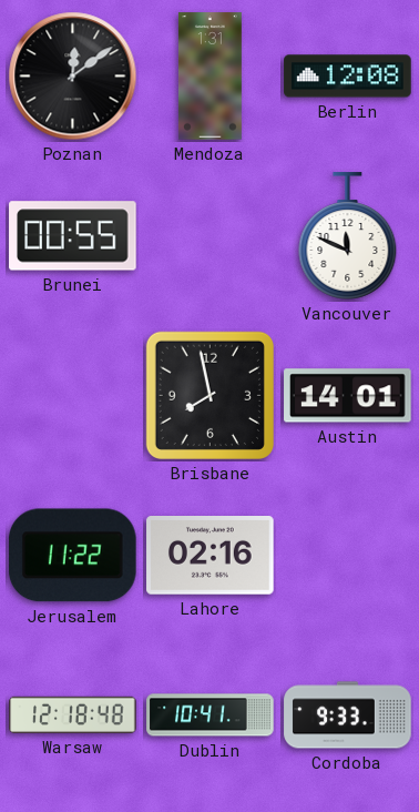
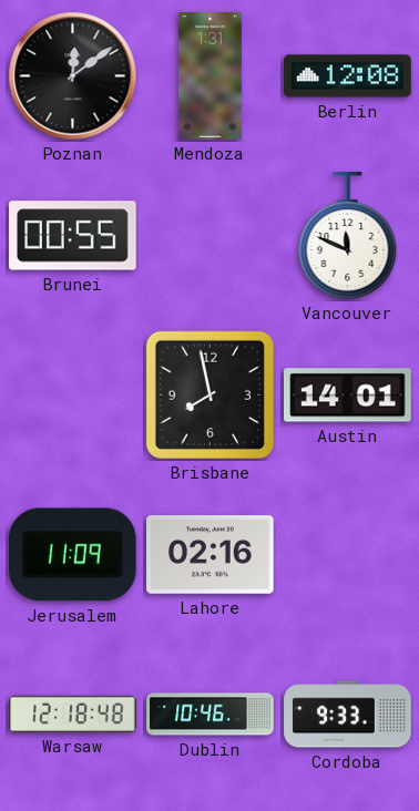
Jerusalem: 11:22 -> 11:09 (73, 555)
Dublin: 10:41 -> 10:46 (211, 715)
